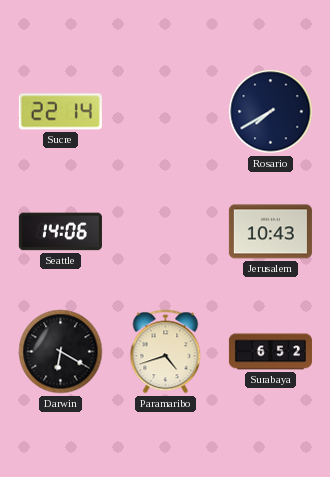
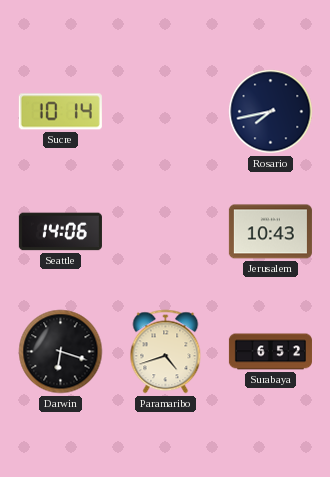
Sucre: 22:14 -> 10:14 (60, 112)
Rosario: 7:40 -> 7:43 (271, 112)
Darwin: 6:20 -> 6:18 (61, 352)
